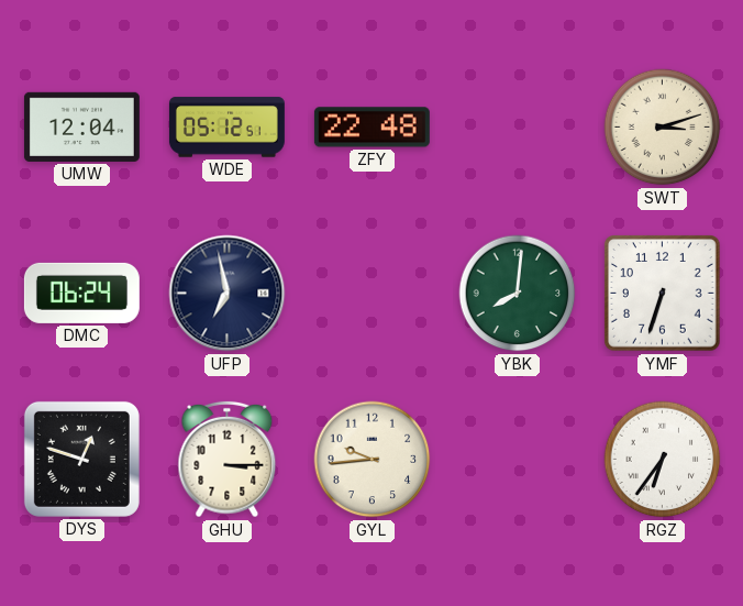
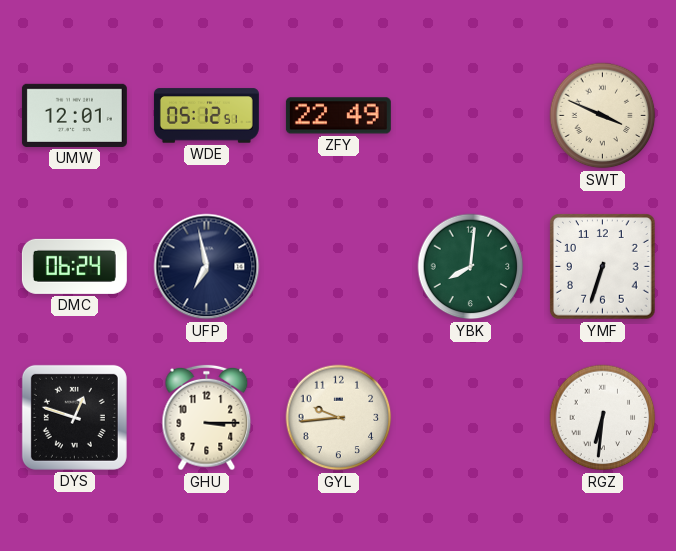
UMW: 12:04 -> 12:01 (74, 115)
ZFY: 22:48 -> 22:49 (338, 116)
SWT: 3:12 -> 3:49 (603, 116)
RGZ: 6:36 -> 6:31 (603, 418)
